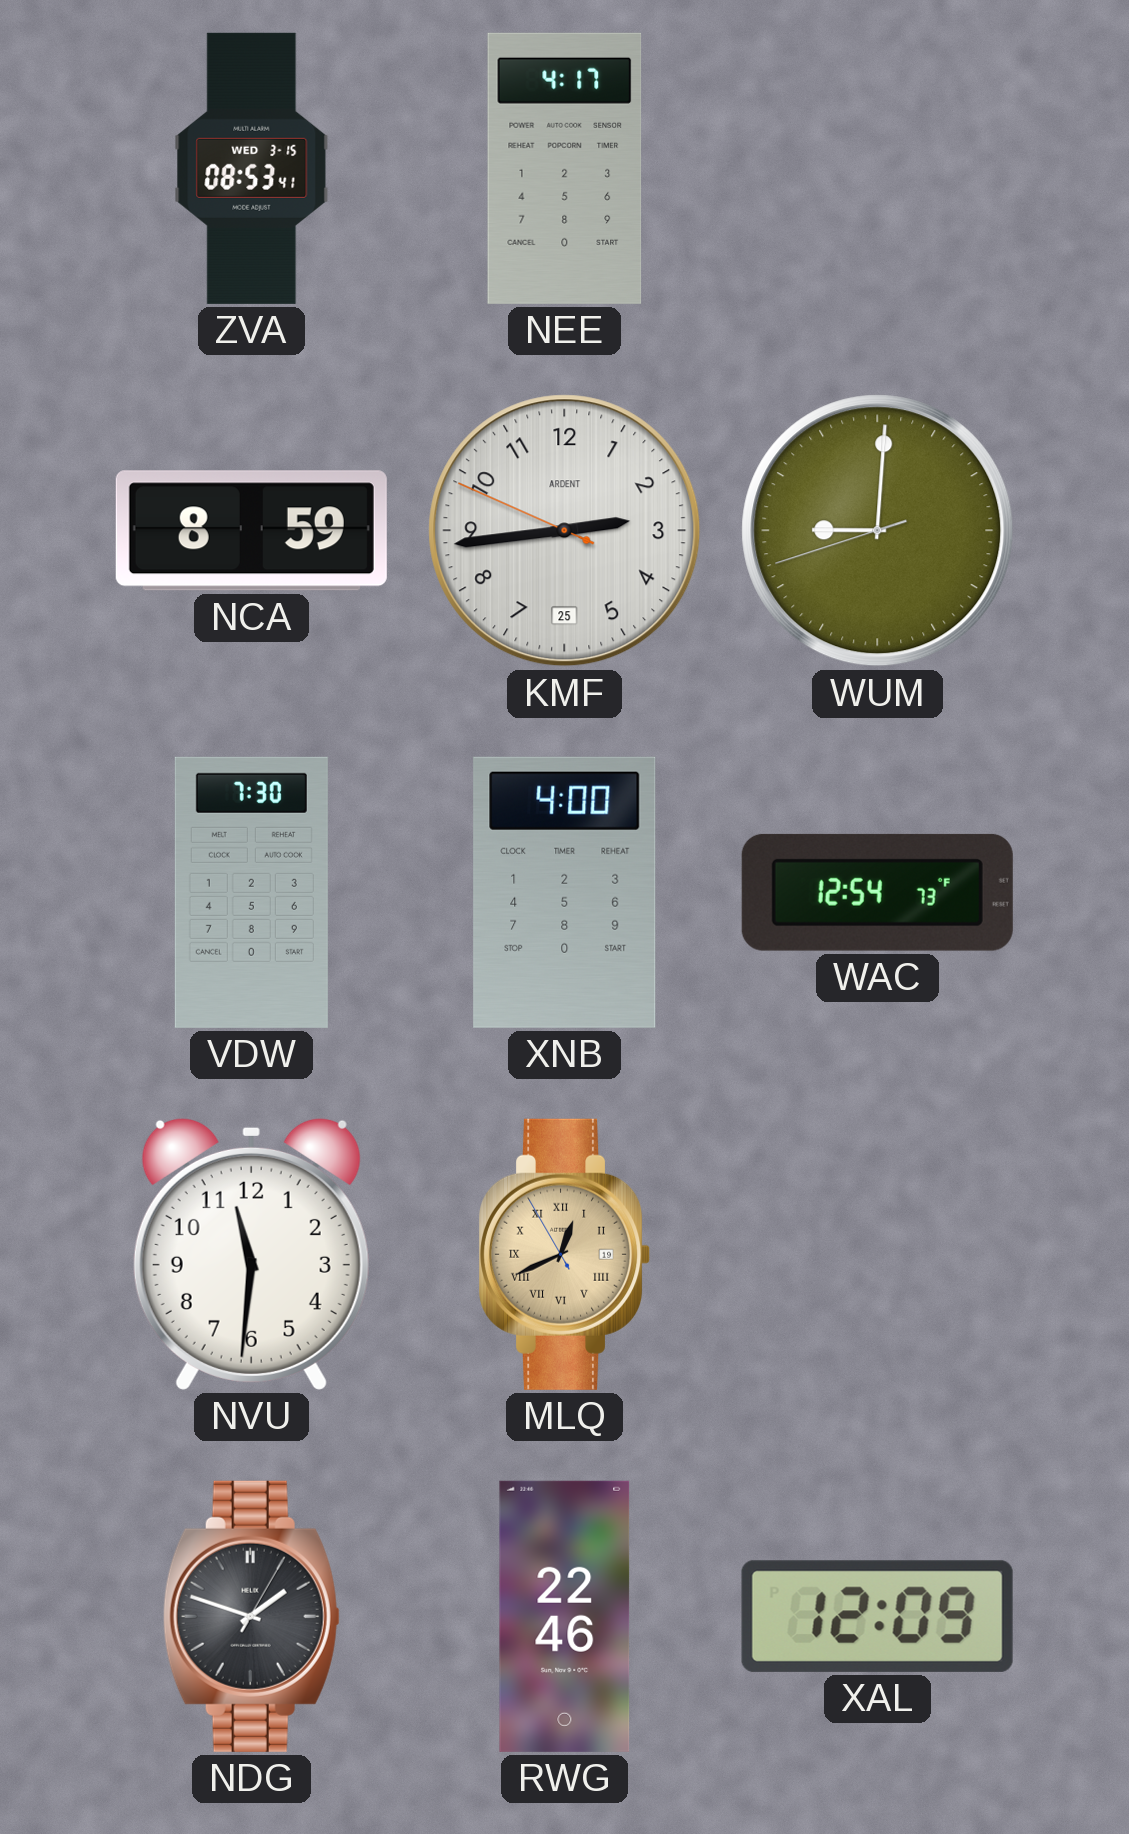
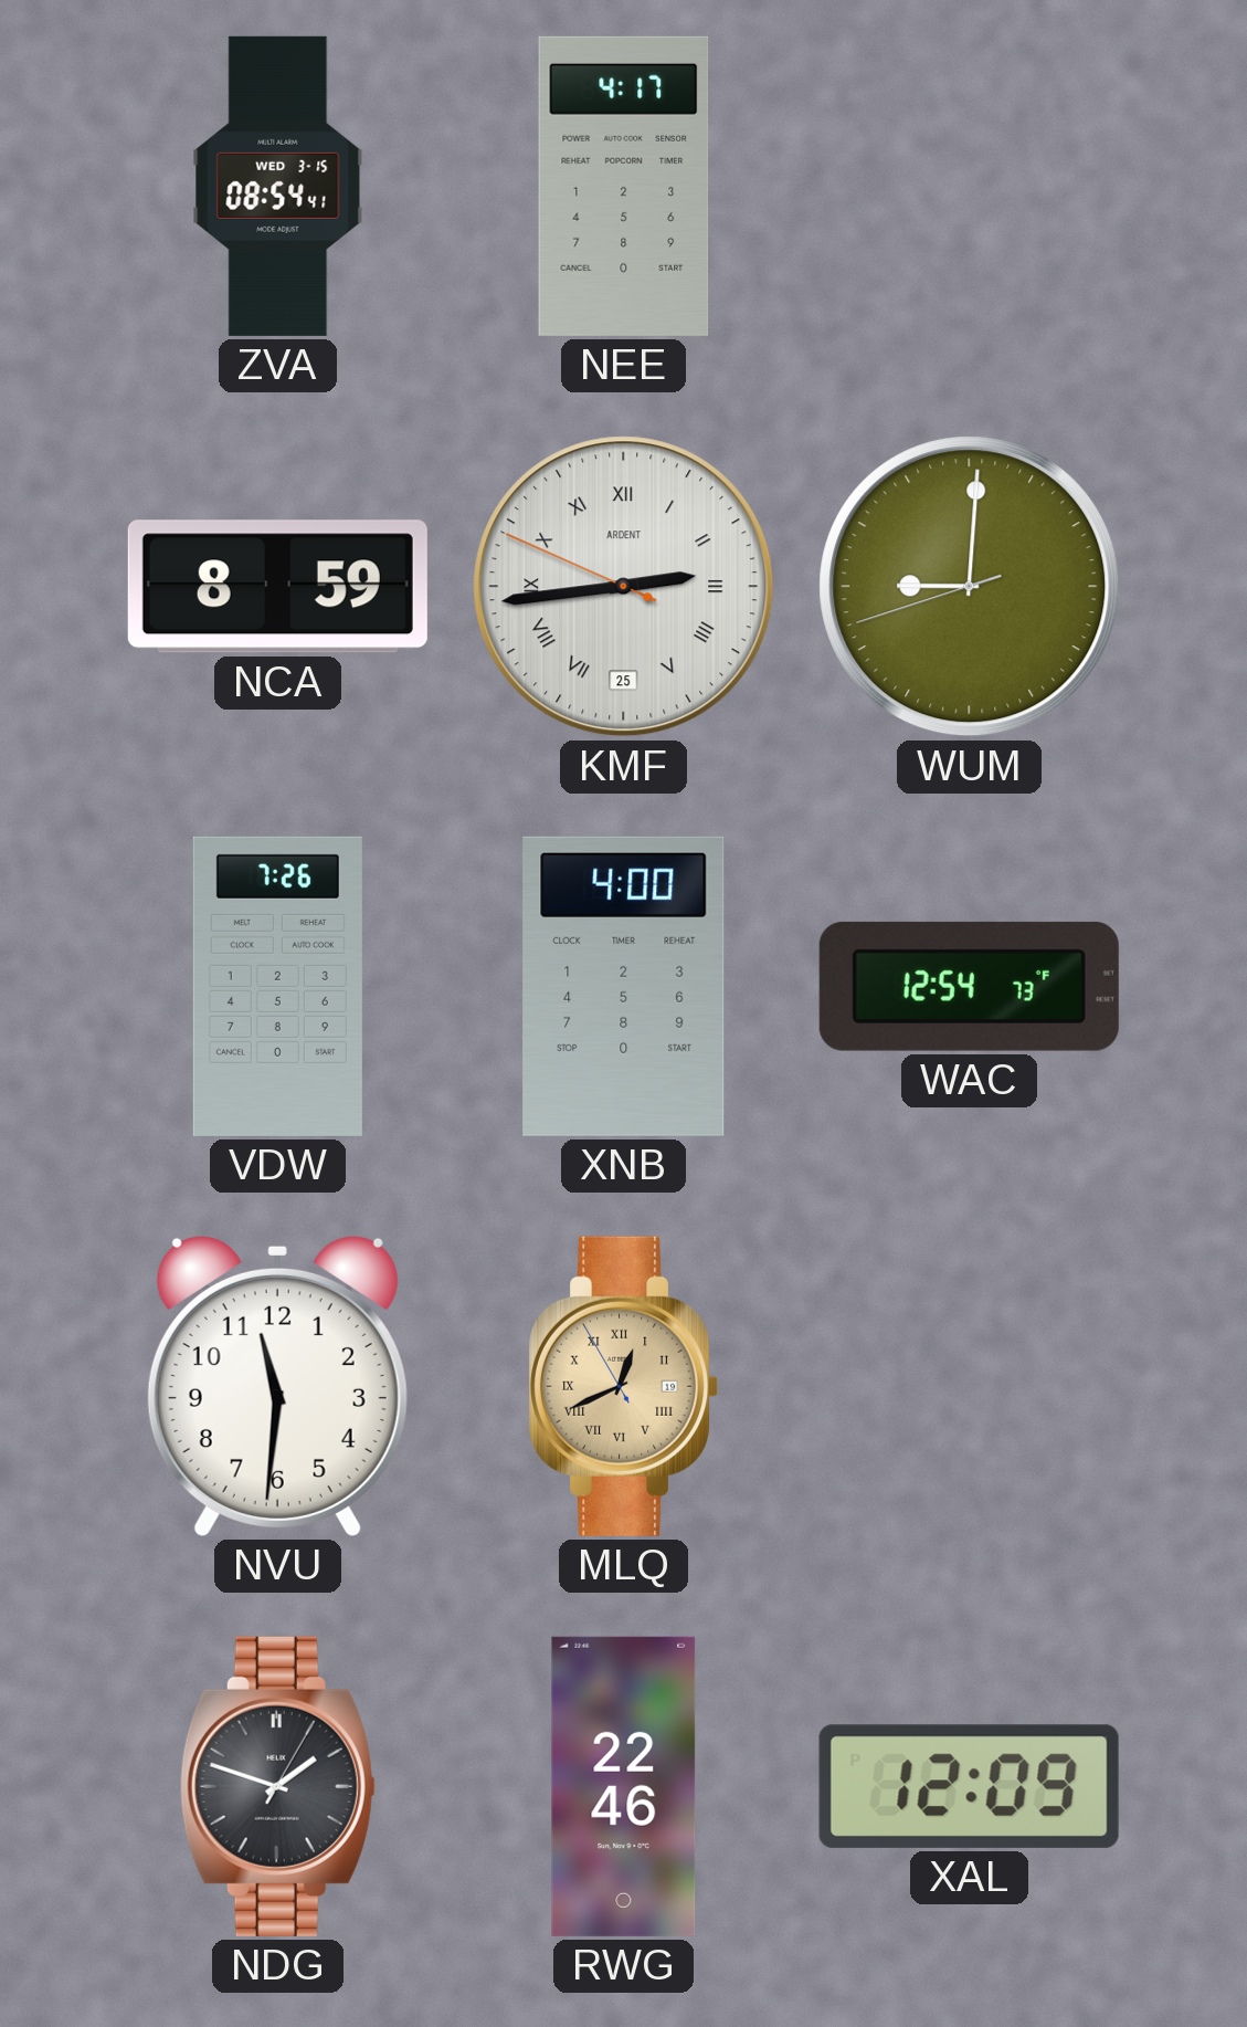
ZVA: 08:53 -> 08:54 (278, 186)
KMF numerals: Arabic -> Roman (624, 587)
VDW: 7:30 -> 7:26 (277, 986)
